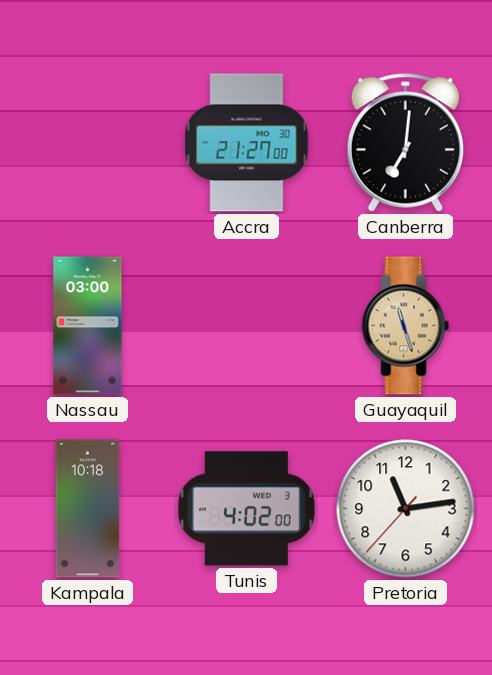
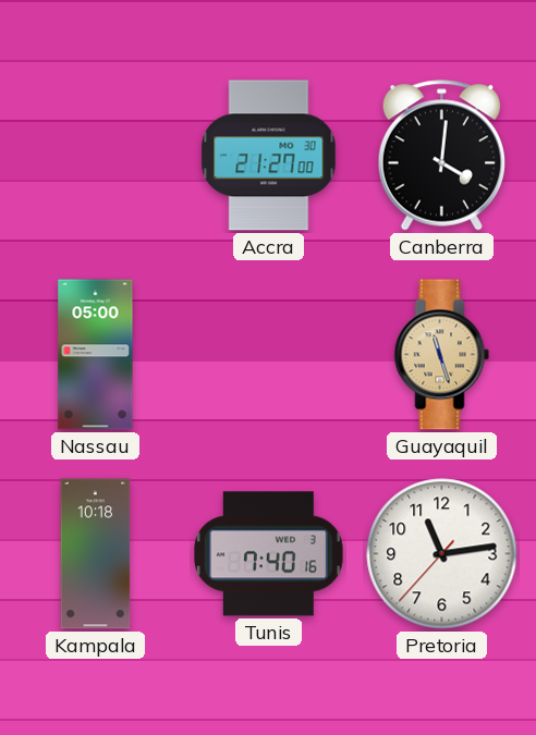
Canberra: 7:01 -> 4:01 (441, 156)
Nassau: 03:00 -> 05:00 (96, 355)
Tunis: 4:02 -> 7:40 (268, 554)
